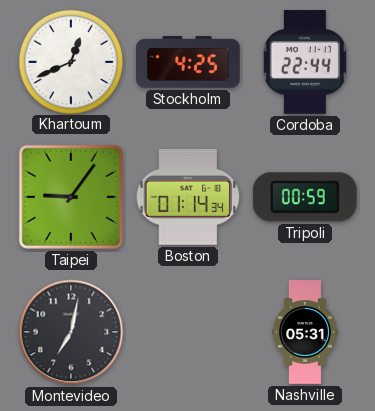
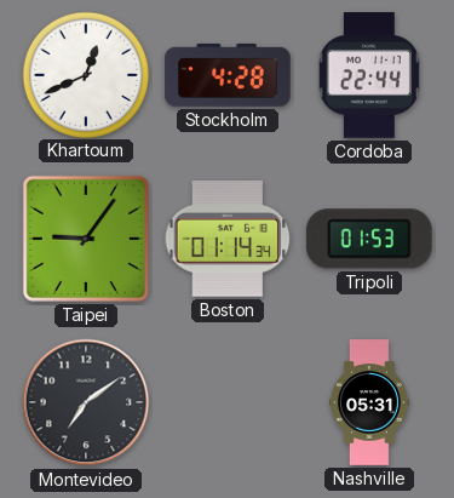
Stockholm: 4:25 -> 4:28 (228, 75)
Tripoli: 00:59 -> 01:53 (369, 239)
Montevideo: 7:02 -> 7:09 (86, 402)
